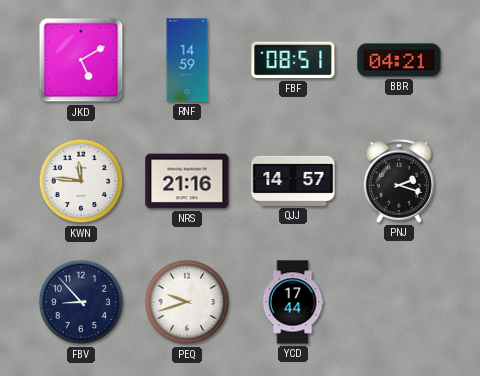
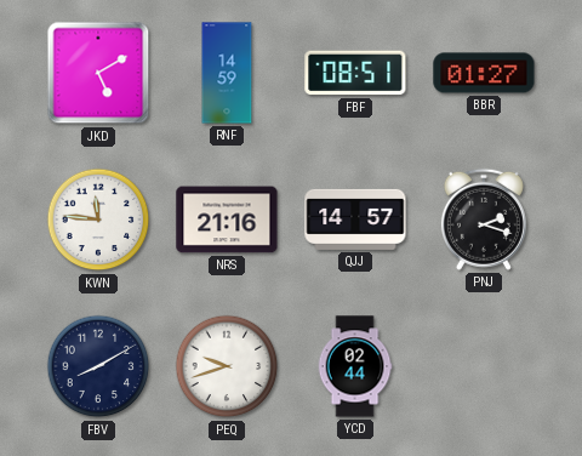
BBR: 04:21 -> 01:27 (484, 73)
FBV: 8:53 -> 8:10 (98, 366)
YCD: 17:44 -> 02:44 (355, 366)
